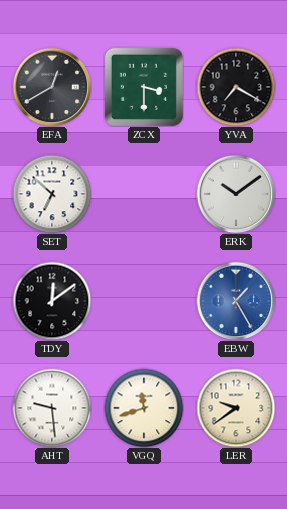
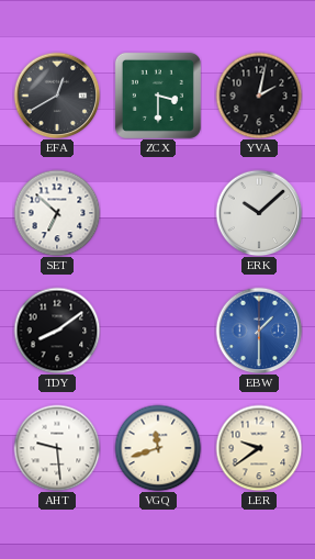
YVA: 7:20 -> 2:02 (259, 96)
ERK: 10:09 -> 10:08 (259, 213)
TDY: 12:09 -> 8:09 (57, 331)
EBW: 1:25 -> 1:30 (259, 331)
